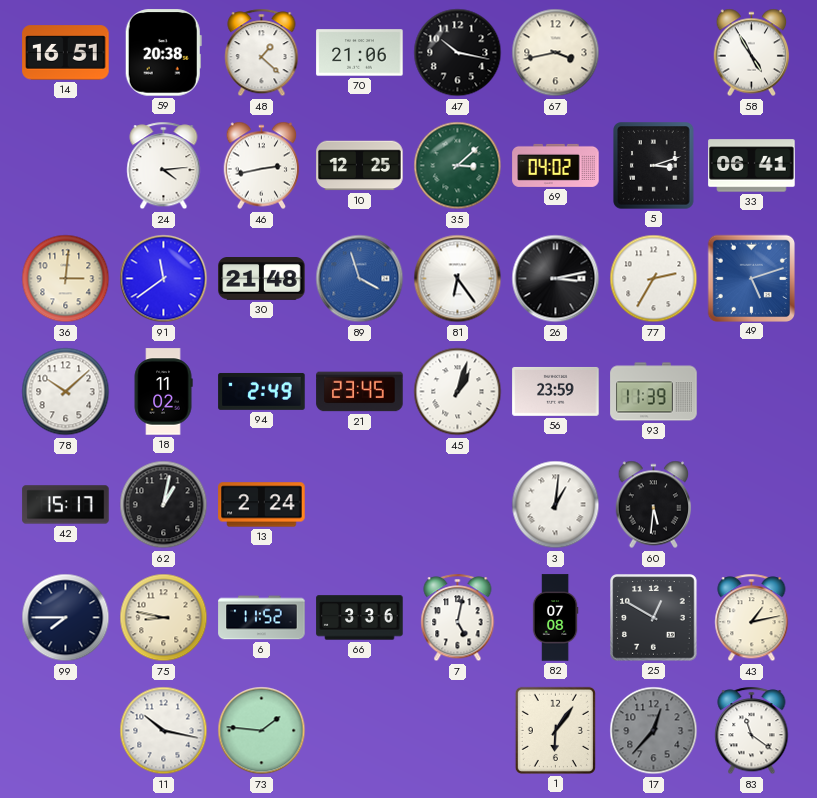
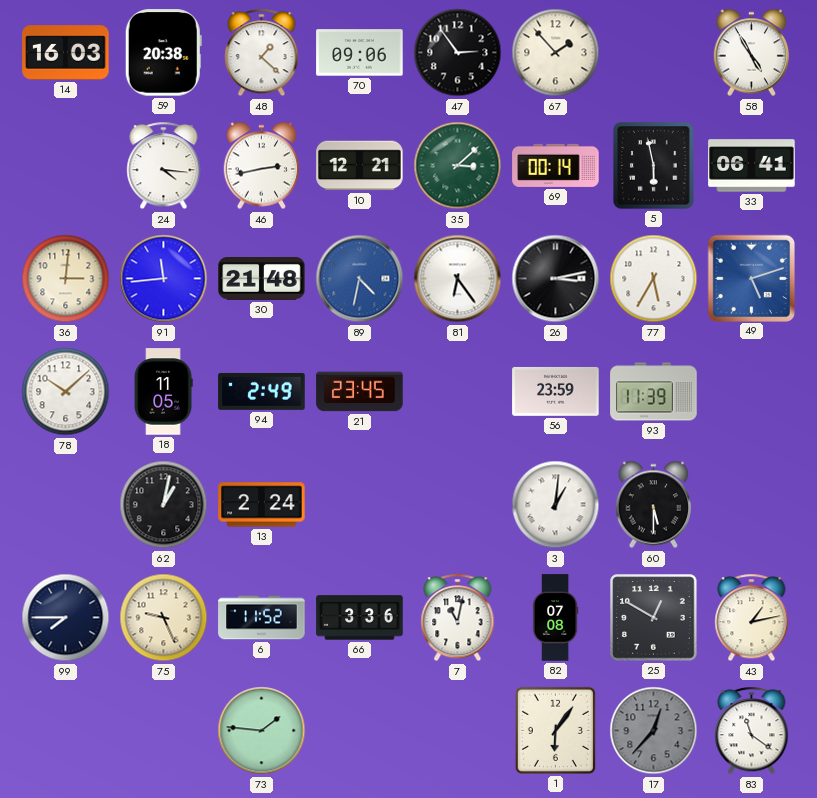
14: 16:51 -> 16:03 (66, 53)
70: 21:06 -> 09:06 (360, 53)
47: 10:17 -> 2:54 (458, 53)
67: 3:43 -> 1:53 (556, 53)
24: 4:14 -> 4:16 (164, 166)
10: 12:25 -> 12:21 (360, 166)
69: 04:02 -> 00:14 (556, 165)
5: 3:12 -> 5:58 (654, 166)
91: 11:39 -> 11:44 (164, 279)
89: 3:57 -> 4:32 (360, 279)
77: 2:35 -> 5:35 (654, 279)
18: 11:02 -> 11:05 (163, 392)
45: 1:03 -> none (458, 392)
42: 15:17 -> none (66, 505)
60: 5:31 -> 5:30 (654, 505)
75: 8:47 -> 9:26 (164, 618)
7: 5:02 -> 11:02 (458, 618)
11: 10:17 -> none (164, 731)
